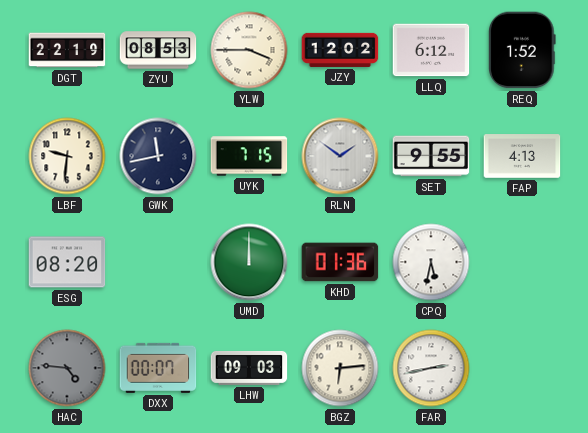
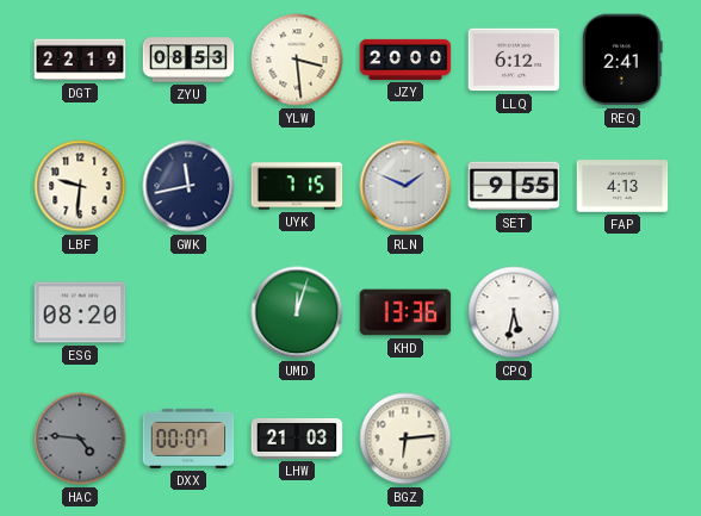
YLW: 3:45 -> 3:29 (297, 60)
JZY: 12:02 -> 20:00 (405, 60)
REQ: 1:52 -> 2:41 (624, 60)
RLN: 1:51 -> 1:49 (405, 186)
UMD: 12:00 -> 12:03 (297, 312)
KHD: 01:36 -> 13:36 (405, 312)
LHW: 09:03 -> 21:03 (297, 440)
FAR: 2:43 -> none (431, 368)
